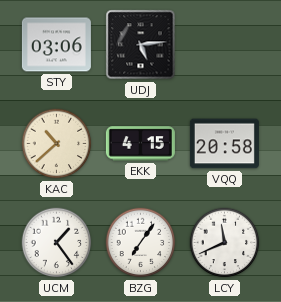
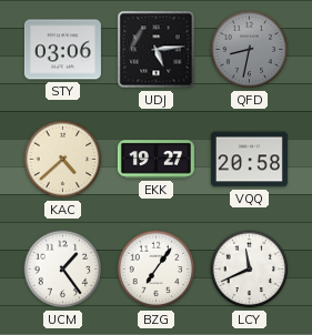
QFD: none -> 8:32 (250, 50)
KAC: 10:38 -> 4:38 (63, 160)
EKK: 4:15 -> 19:27 (155, 160)
